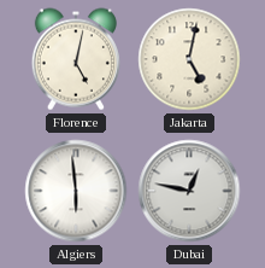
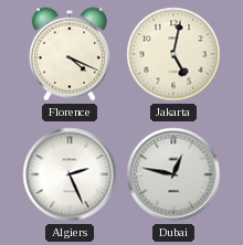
Florence: 5:02 -> 4:19 (70, 54)
Algiers: 5:59 -> 2:26 (70, 174)
